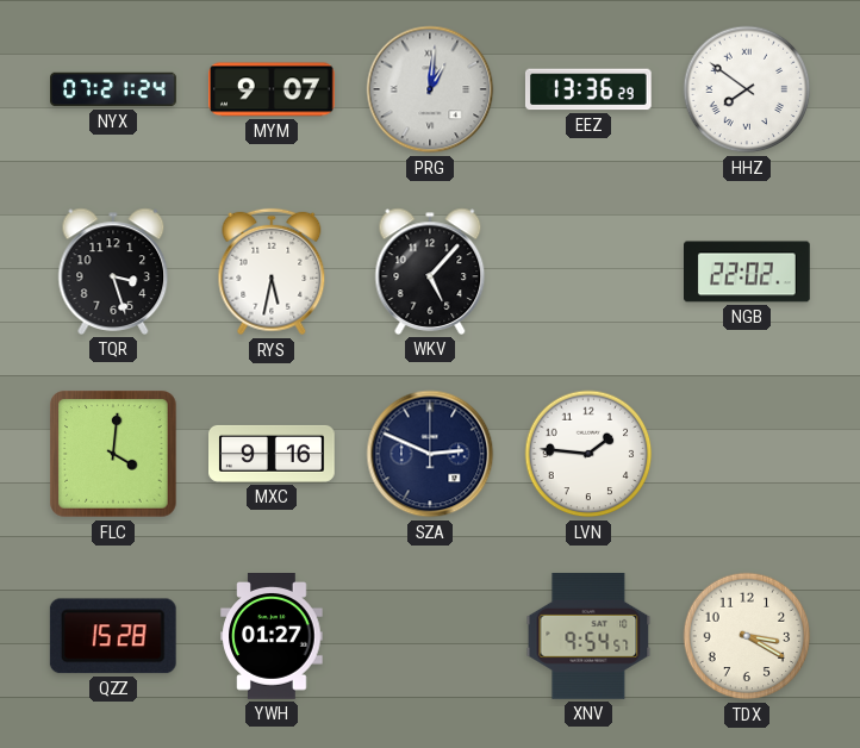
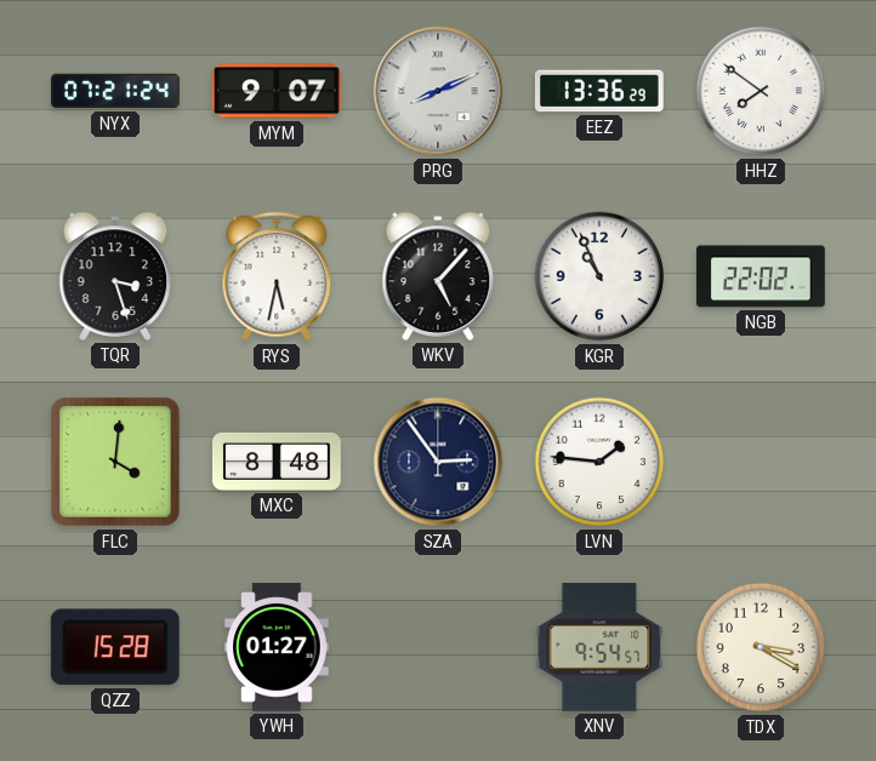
PRG: 1:01 -> 8:11 (438, 91)
KGR: none -> 10:56 (599, 276)
MXC: 9:16 -> 8:48 (278, 462)
SZA: 2:49 -> 2:54 (438, 462)
